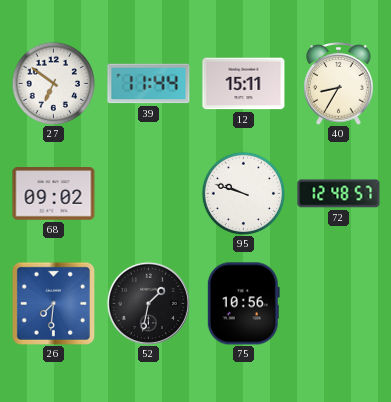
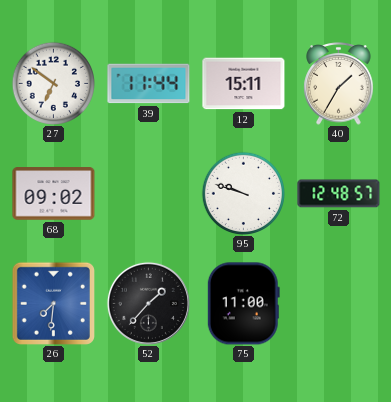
40: 8:35 -> 1:35 (339, 84)
52: 1:32 -> 1:37 (148, 303)
75: 10:56 -> 11:00 (243, 304)
